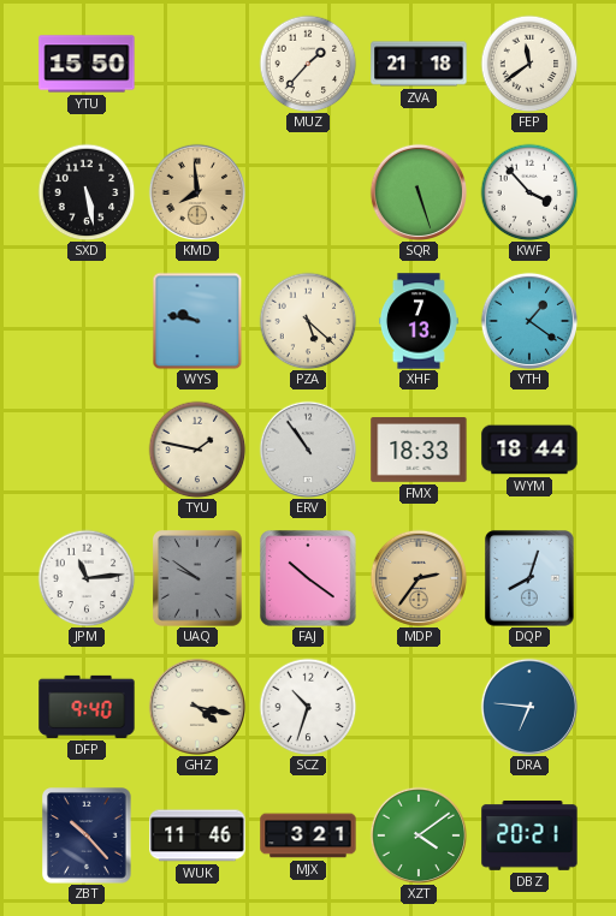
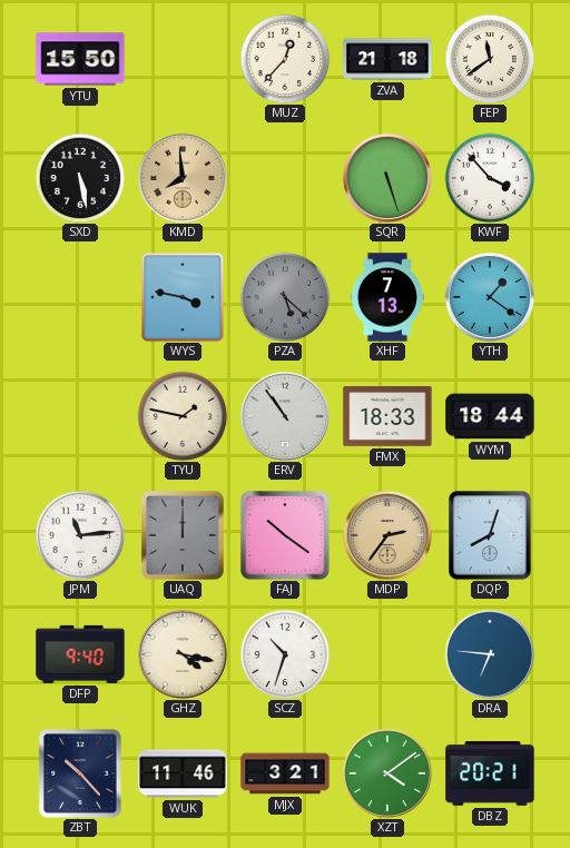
MUZ: 1:37 -> 12:37 (285, 59)
WYS: 9:47 -> 3:47 (183, 297)
PZA dial: cream -> grey (285, 297)
UAQ: 9:51 -> 12:00 (184, 536)
